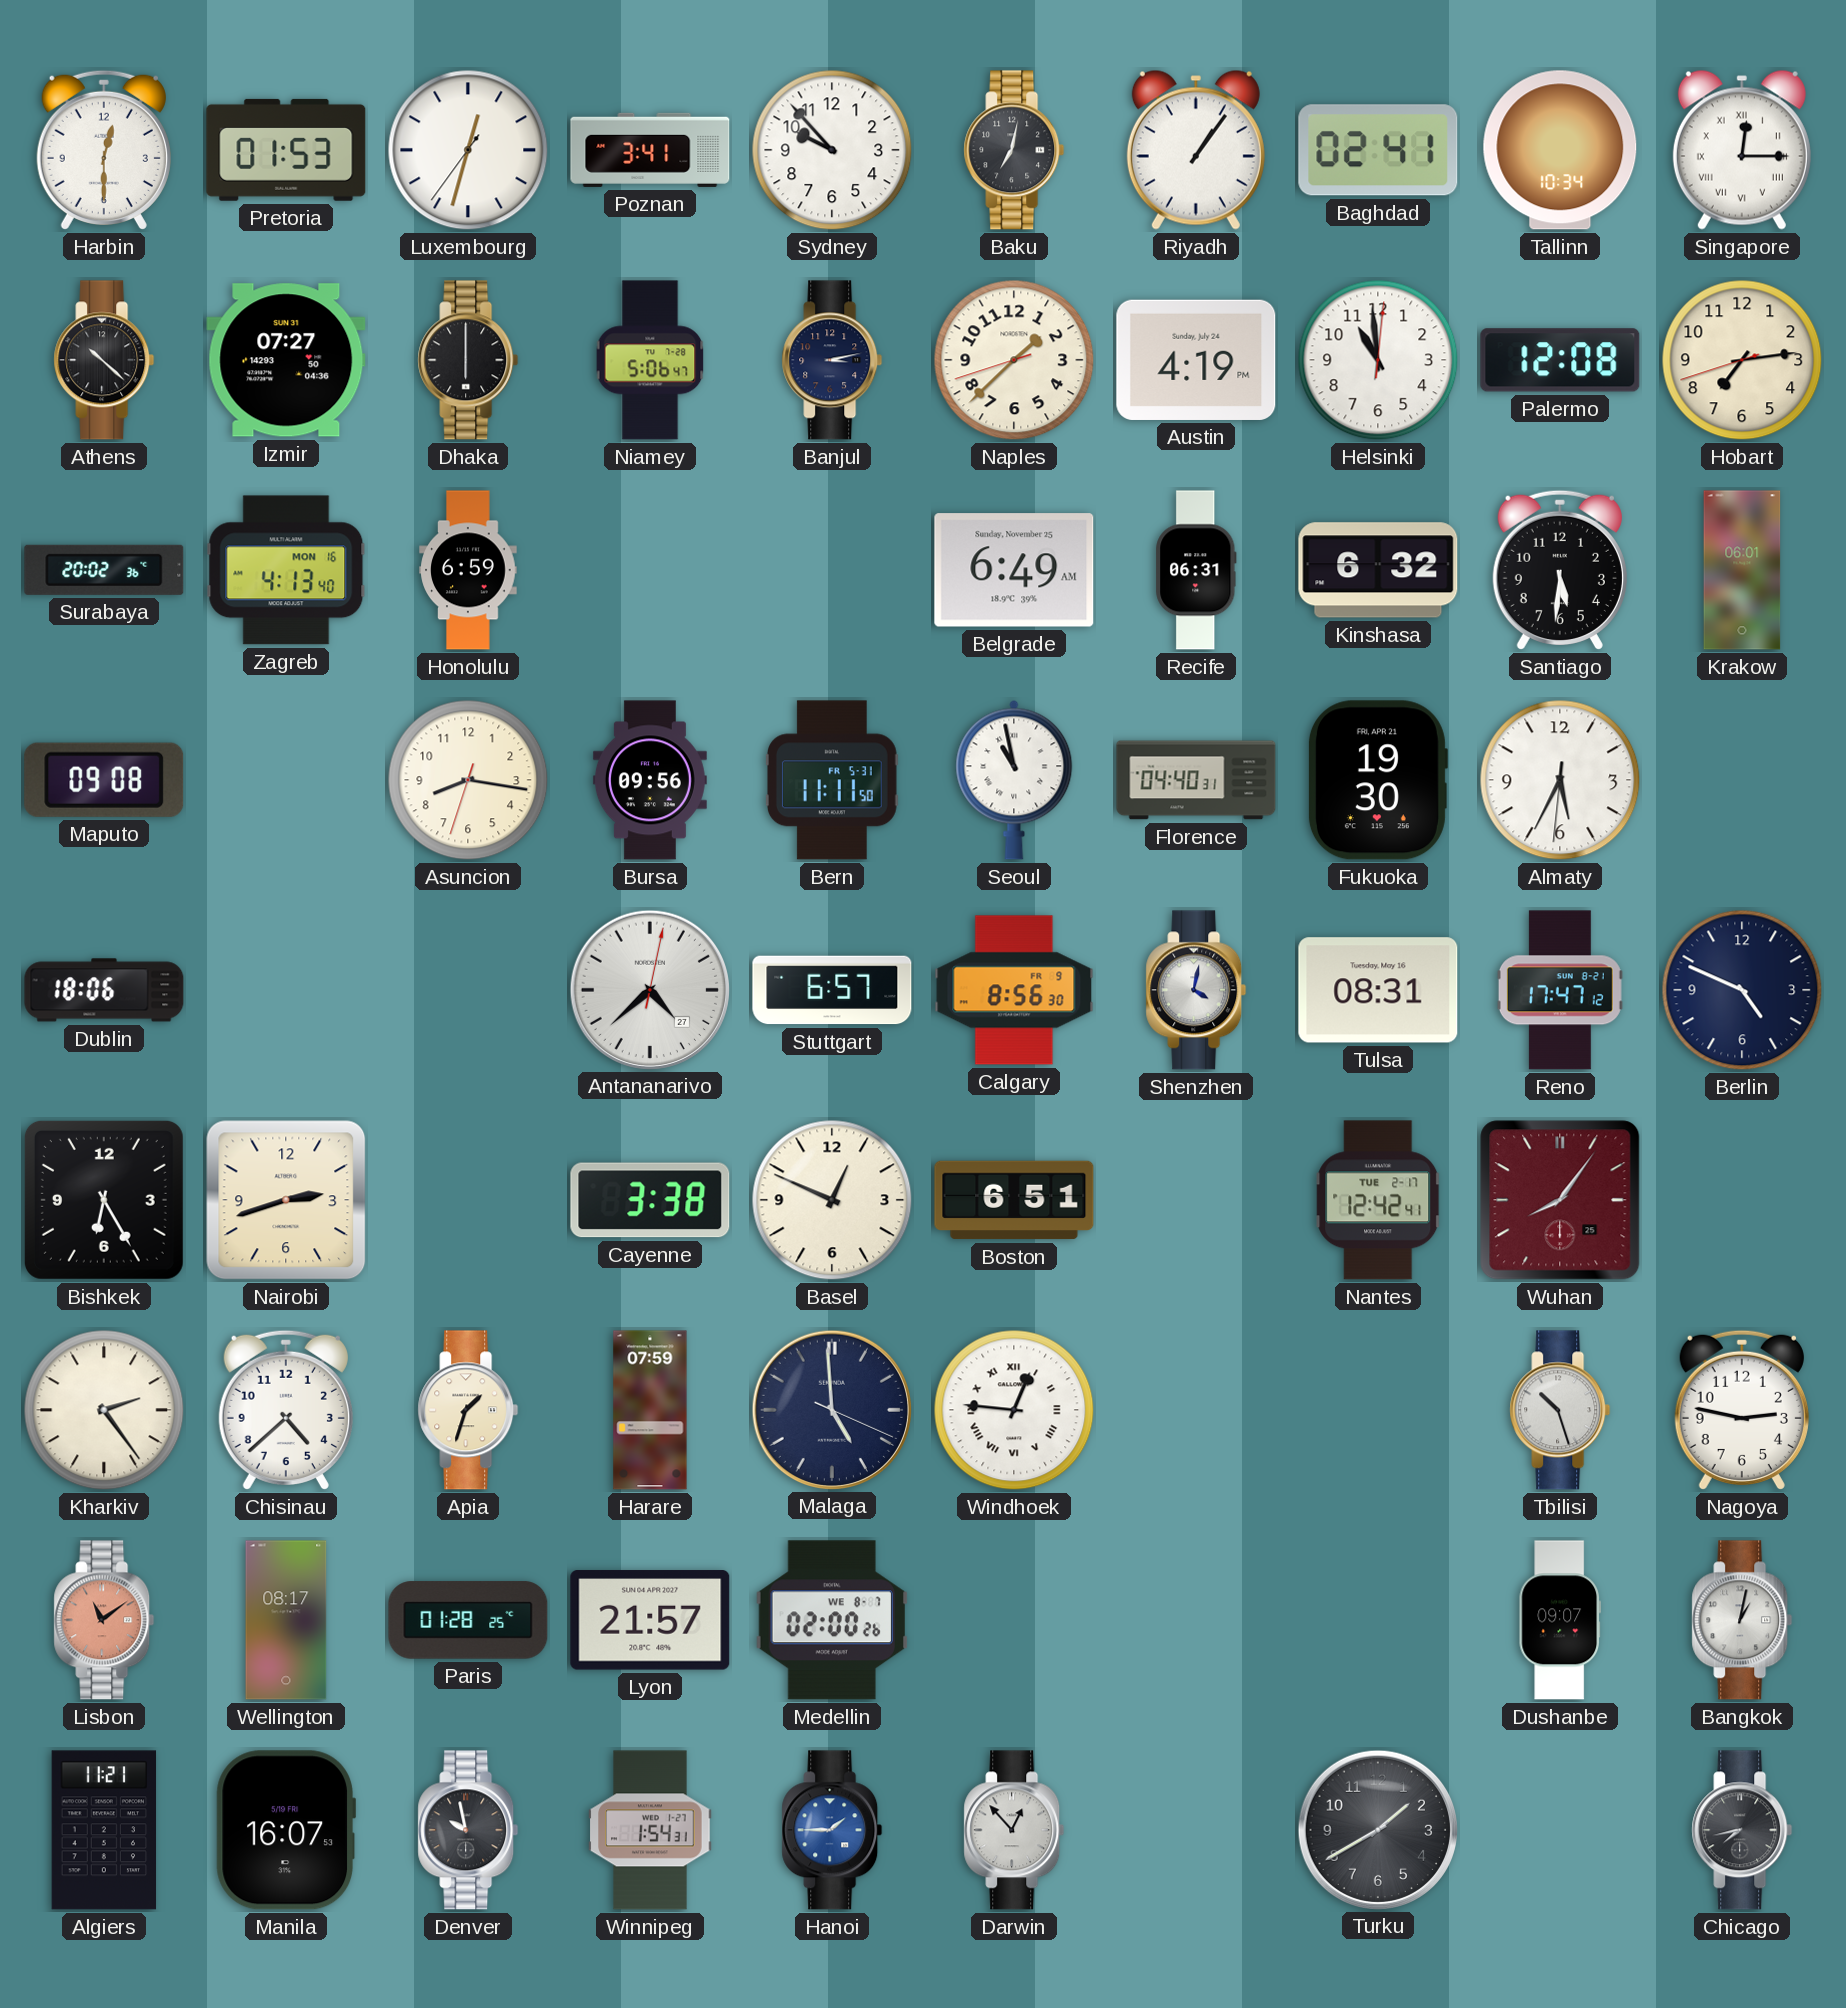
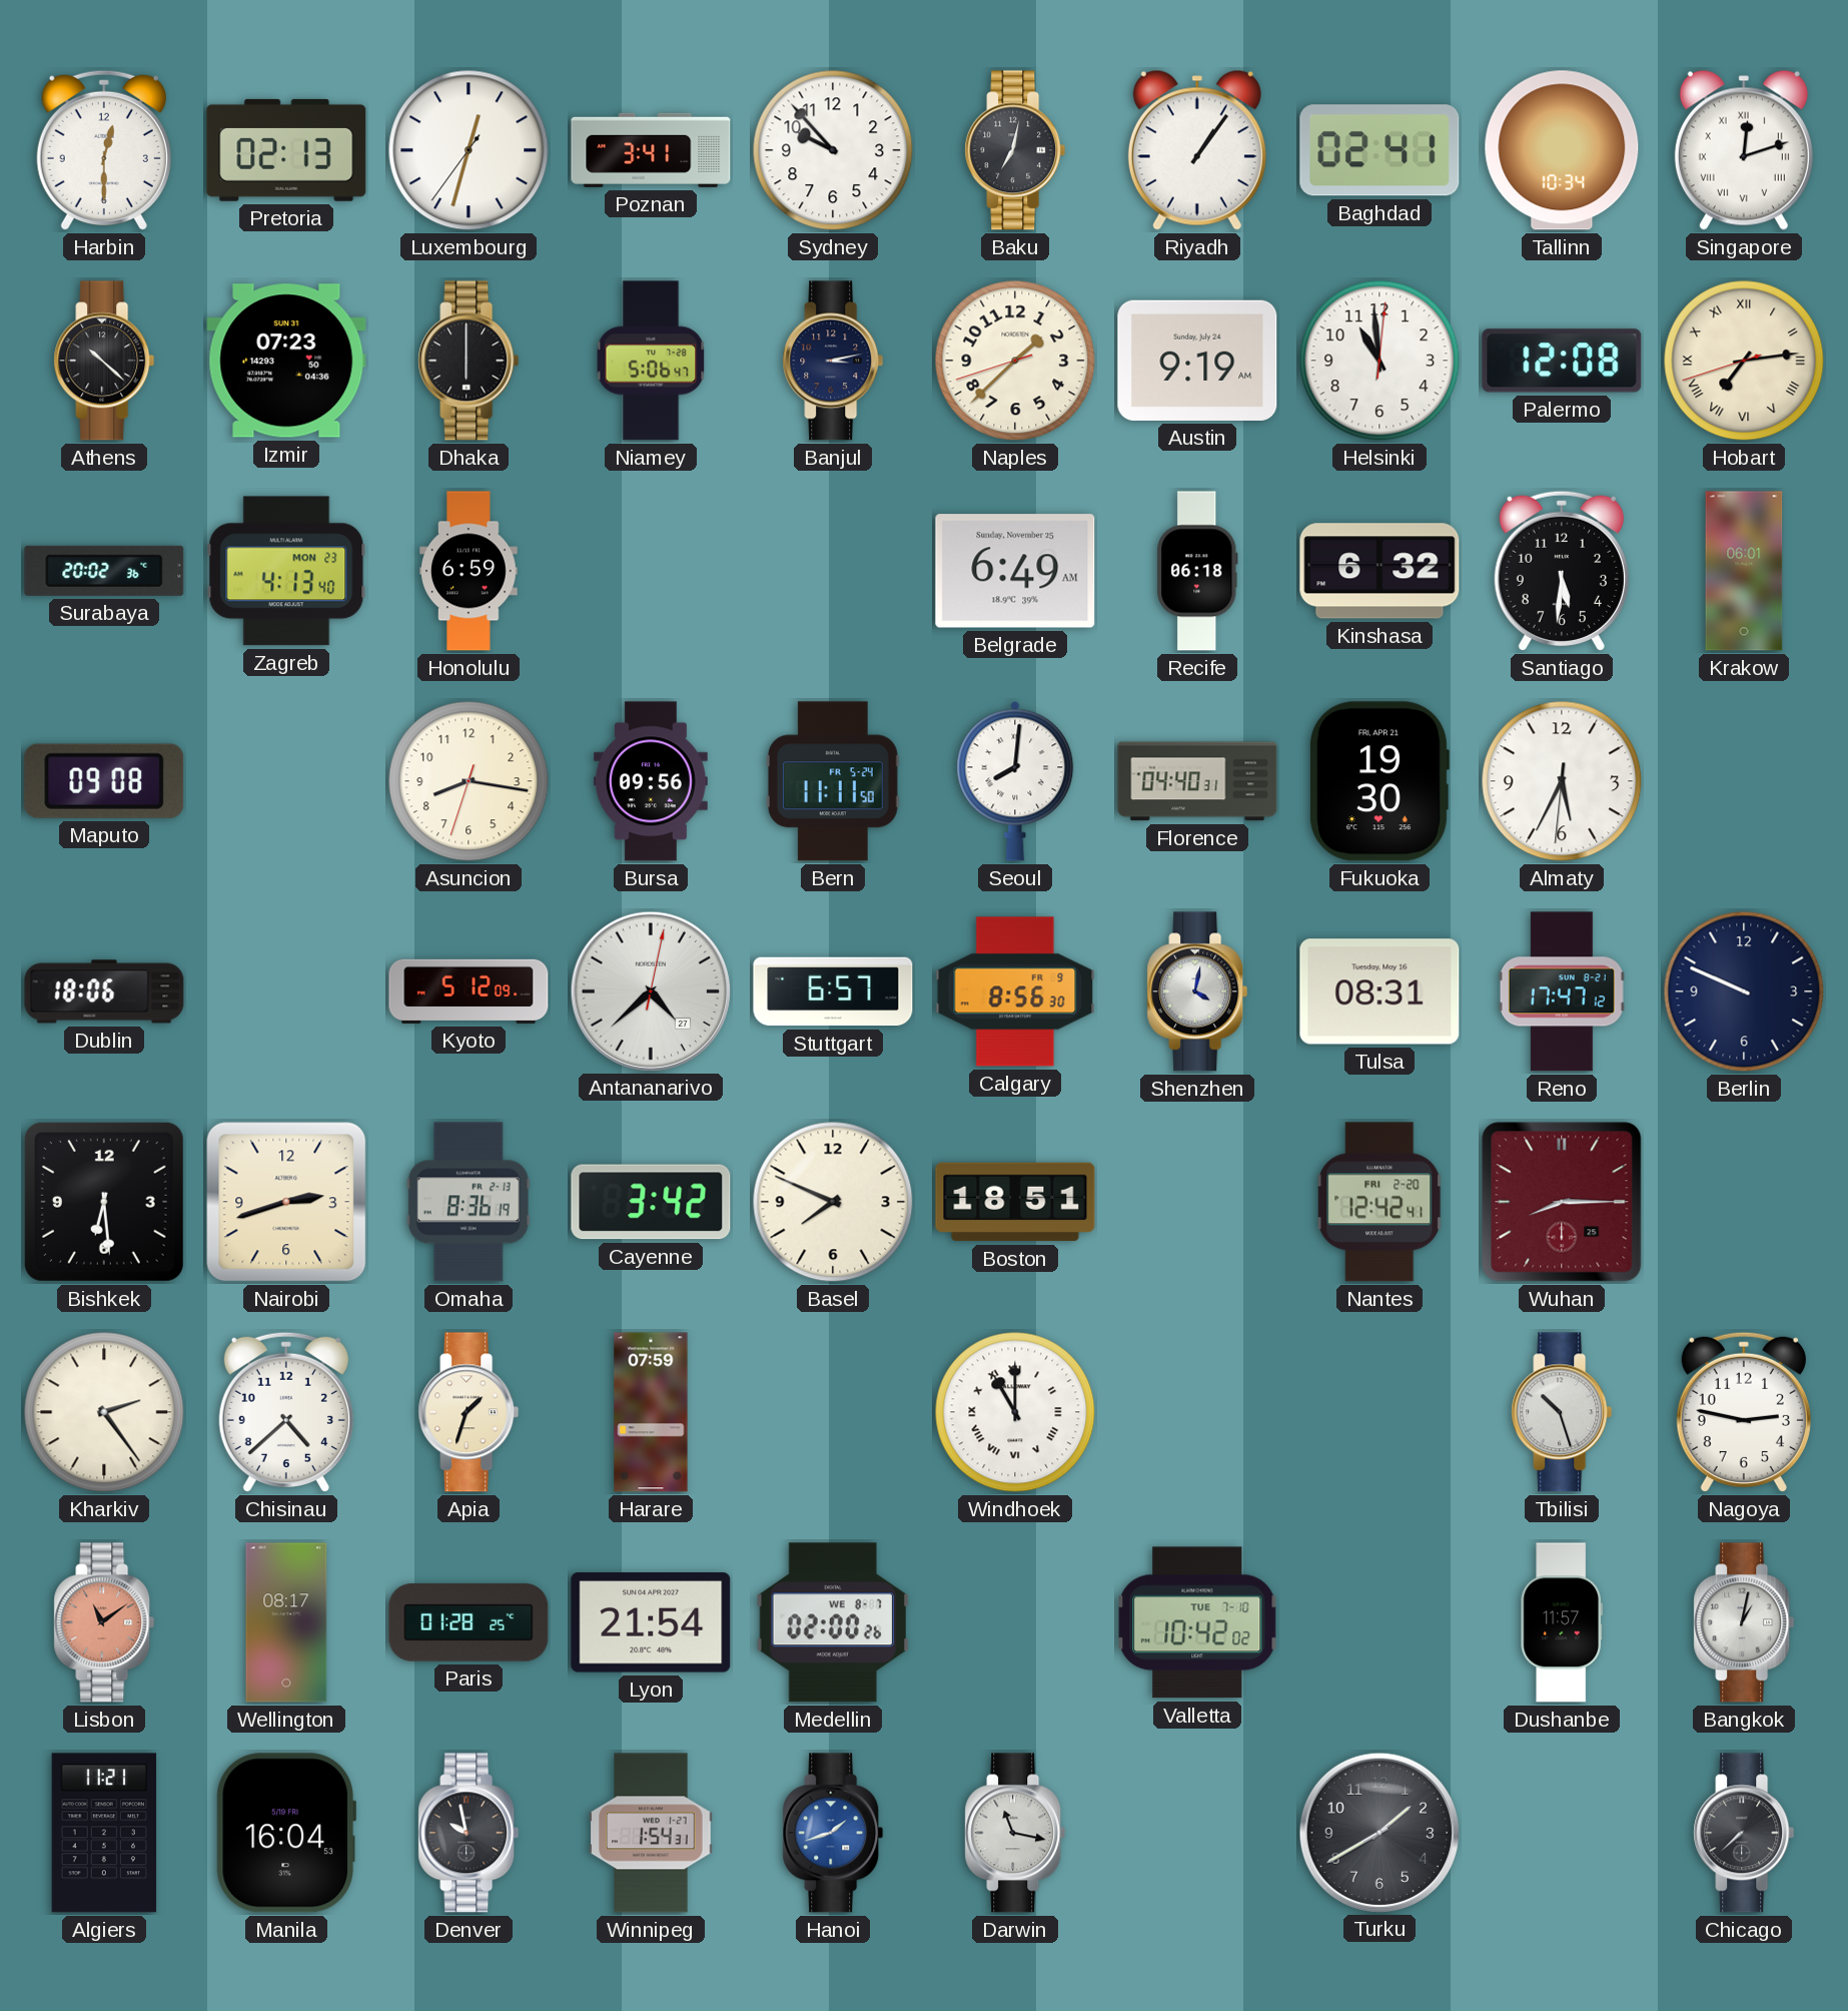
Pretoria: 01:53 -> 02:13 (286, 150)
Singapore: 12:15 -> 12:12 (1744, 150)
Izmir: 07:27 -> 07:23 (286, 361)
Austin: 4:19 -> 9:19 (1197, 361)
Hobart numerals: Arabic -> Roman (1744, 361)
Zagreb date: MON 16 -> MON 23 (286, 571)
Recife: 06:31 -> 06:18 (1197, 571)
Bern date: FR 5-31 -> FR 5-24 (833, 781)
Seoul: 10:58 -> 8:01 (1015, 781)
Kyoto: none -> 5:12 (469, 991)
Berlin: 4:49 -> 9:49 (1744, 991)
Bishkek: 6:25 -> 6:29 (104, 1202)
Omaha: none -> 8:36 (469, 1202)
Cayenne: 3:38 -> 3:42 (651, 1202)
Basel: 12:49 -> 7:49 (833, 1202)
Boston: 6:51 -> 18:51 (1015, 1202)
Nantes date: TUE 2-17 -> FRI 2-20 (1379, 1202)
Wuhan: 8:06 -> 8:15 (1562, 1202)
Malaga: 4:59 -> none (831, 1409)
Windhoek: 12:46 -> 11:00 (1015, 1412)
Lyon: 21:57 -> 21:54 (651, 1622)
Valletta: none -> 10:42 (1197, 1622)
Dushanbe: 09:07 -> 11:57 (1561, 1622)
Manila: 16:07 -> 16:04 (285, 1833)
Hanoi: 1:45 -> 1:42 (833, 1833)
Darwin: 12:53 -> 11:17 (1015, 1833)
Chicago: 7:43 -> 7:38 (1744, 1833)
